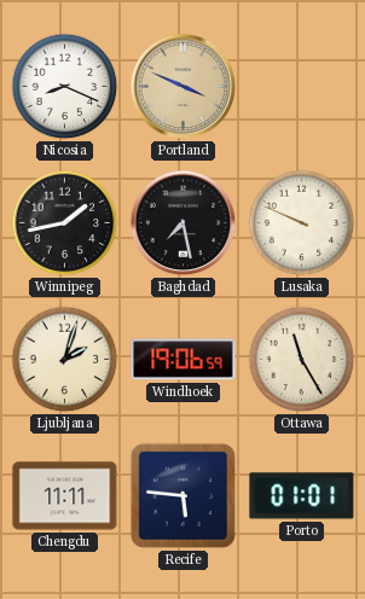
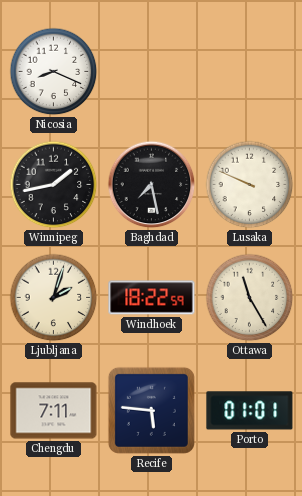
Portland: 3:49 -> none (184, 87)
Windhoek: 19:06 -> 18:22 (152, 298)
Chengdu: 11:11 -> 7:11 (54, 411)
